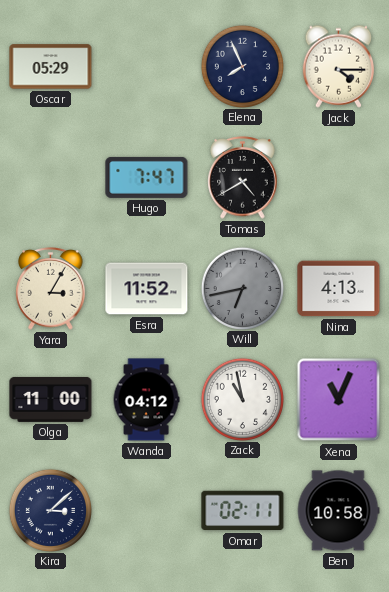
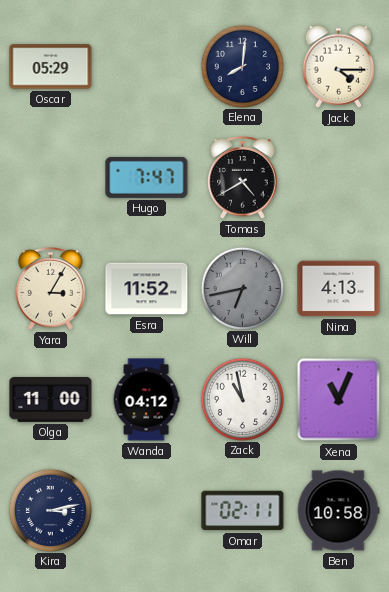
Elena: 7:56 -> 8:01 (242, 66)
Kira: 3:08 -> 3:13 (50, 510)
